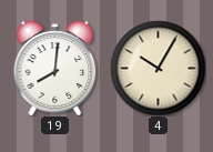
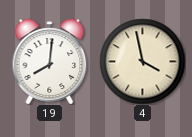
4: 10:05 -> 3:58 (142, 61)
